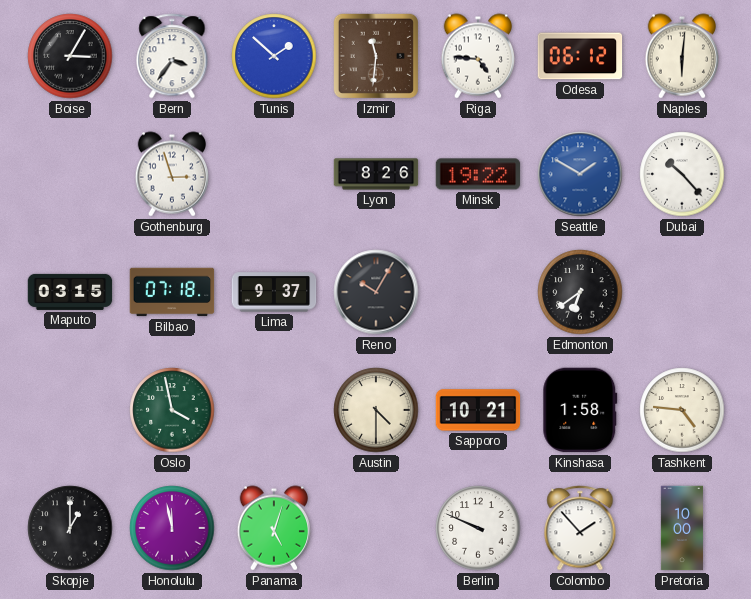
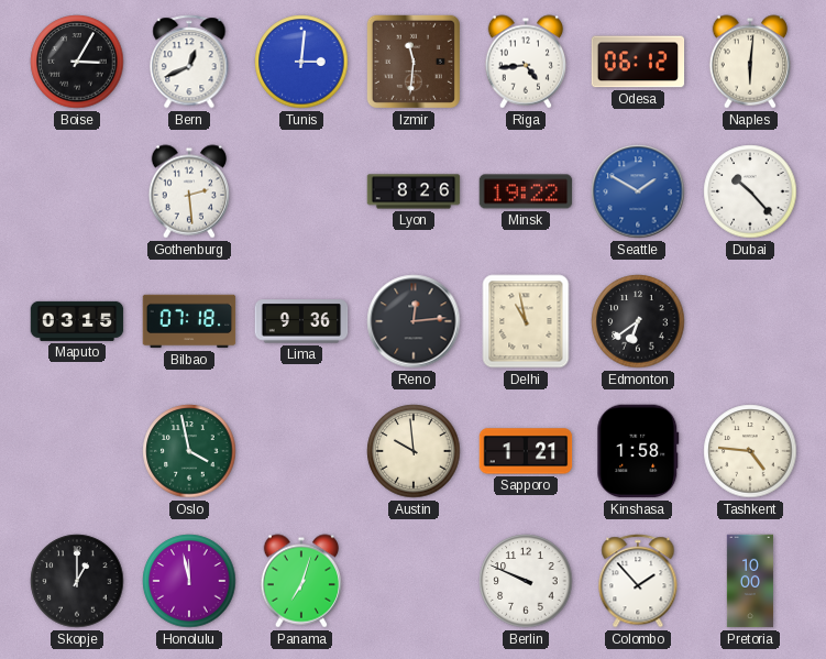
Bern: 3:36 -> 12:41 (189, 62)
Tunis: 1:52 -> 3:01 (301, 62)
Riga: 4:46 -> 4:44 (526, 62)
Gothenburg: 2:57 -> 2:29 (189, 191)
Lima: 9:37 -> 9:36 (301, 321)
Reno: 10:05 -> 12:14 (414, 321)
Delhi: none -> 10:58 (526, 321)
Austin: 4:30 -> 9:59 (414, 451)
Sapporo: 10:21 -> 1:21 (526, 451)
Panama: 5:03 -> 7:03 (301, 581)
